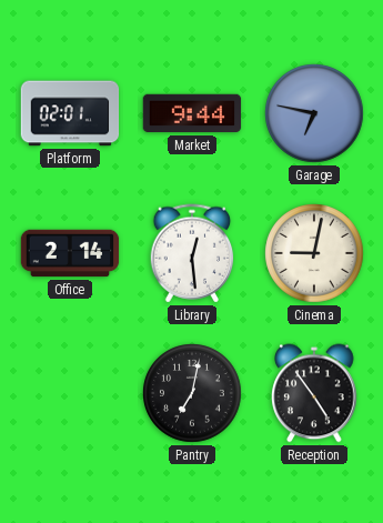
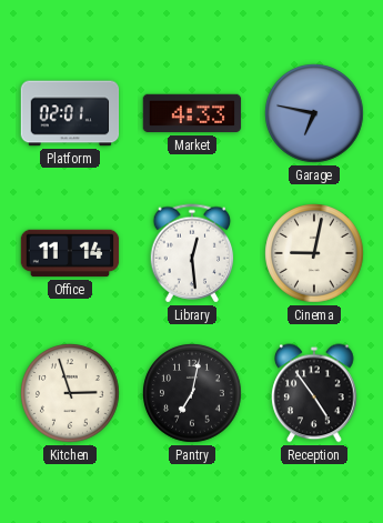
Market: 9:44 -> 4:33 (192, 113)
Office: 2:14 -> 11:14 (70, 253)
Kitchen: none -> 2:57 (70, 393)
